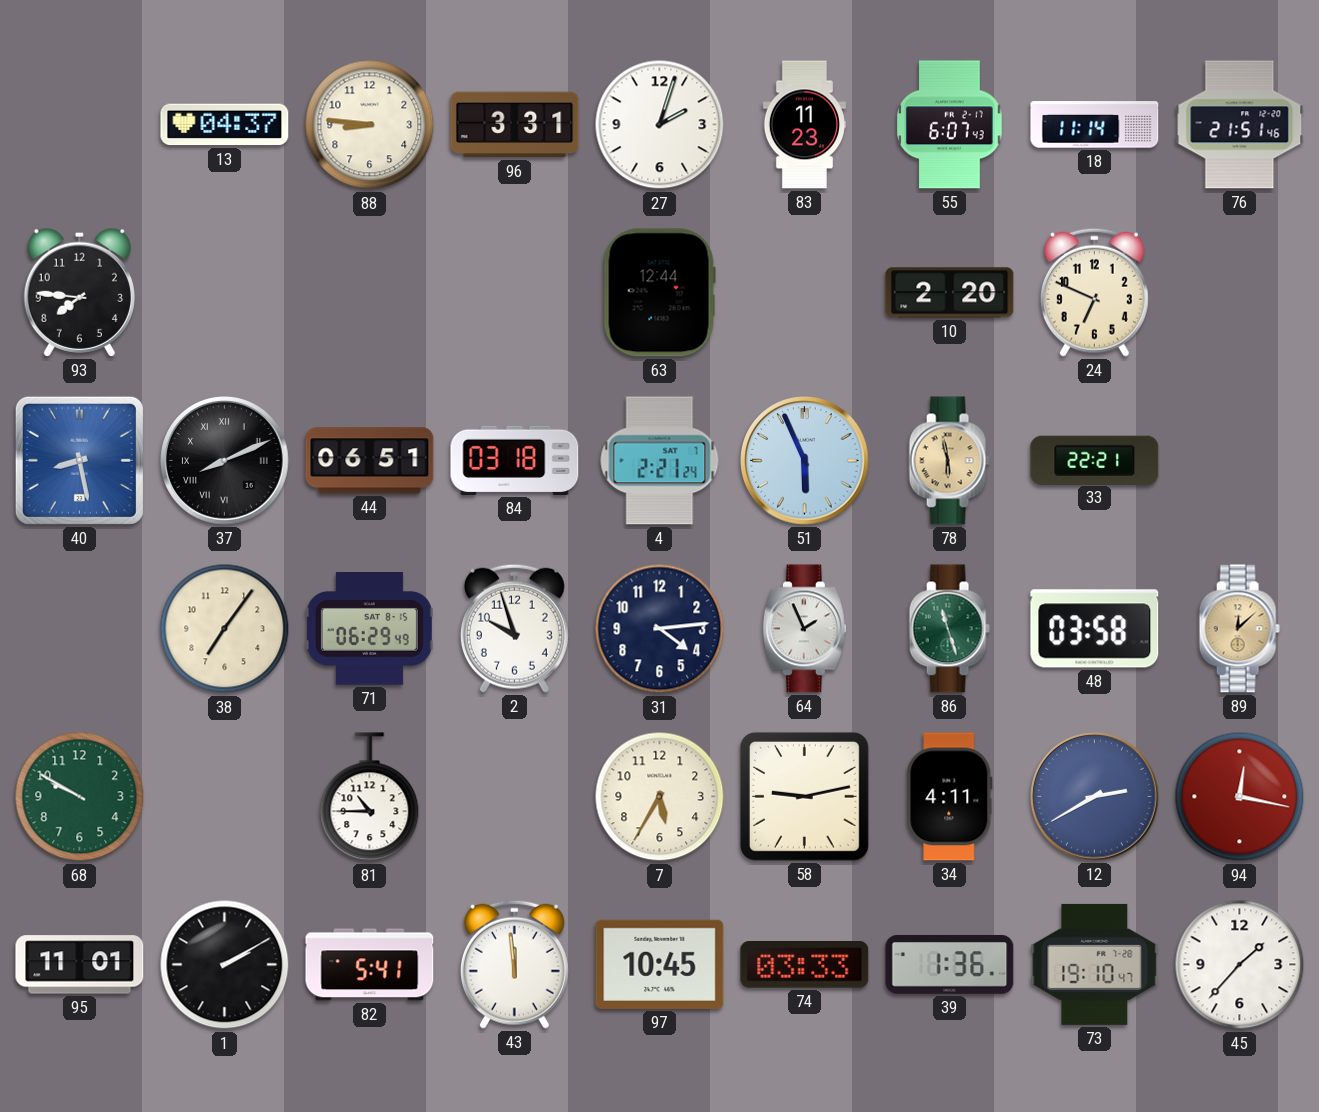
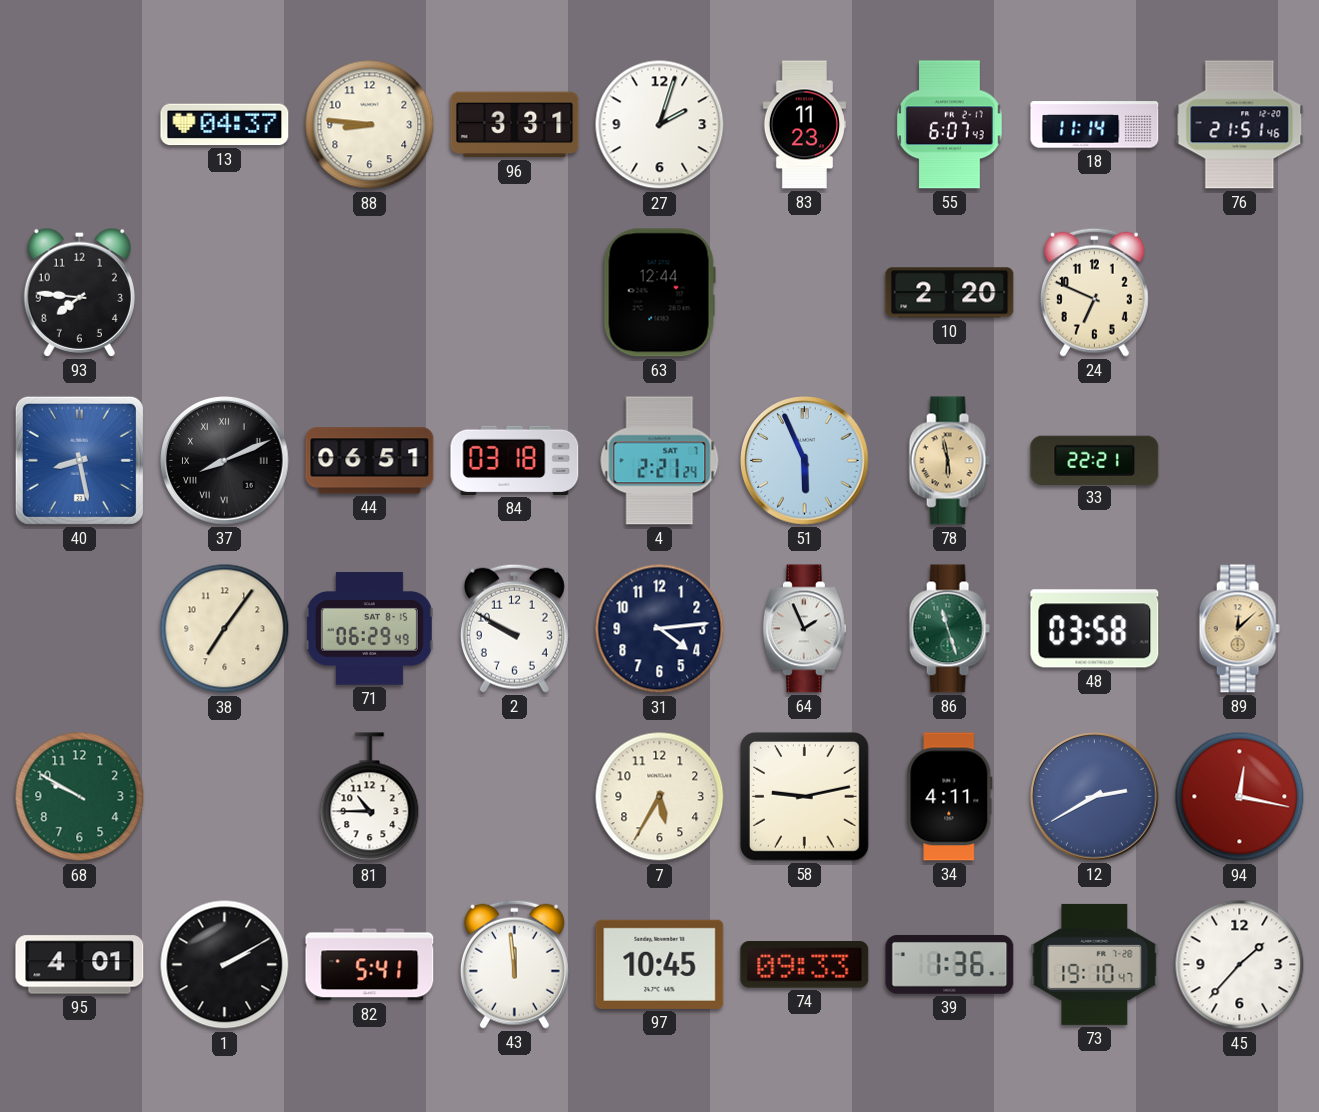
2: 9:57 -> 9:50 (514, 628)
95: 11:01 -> 4:01 (80, 965)
74: 03:33 -> 09:33 (805, 965)
